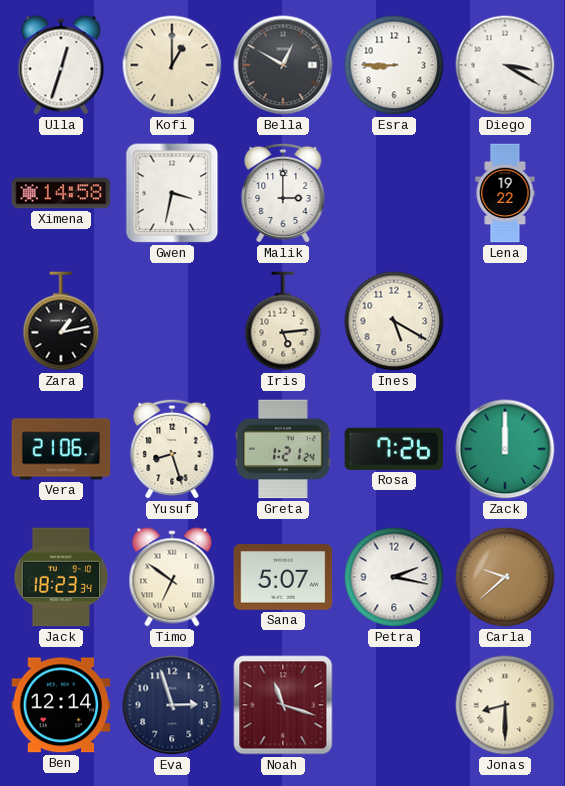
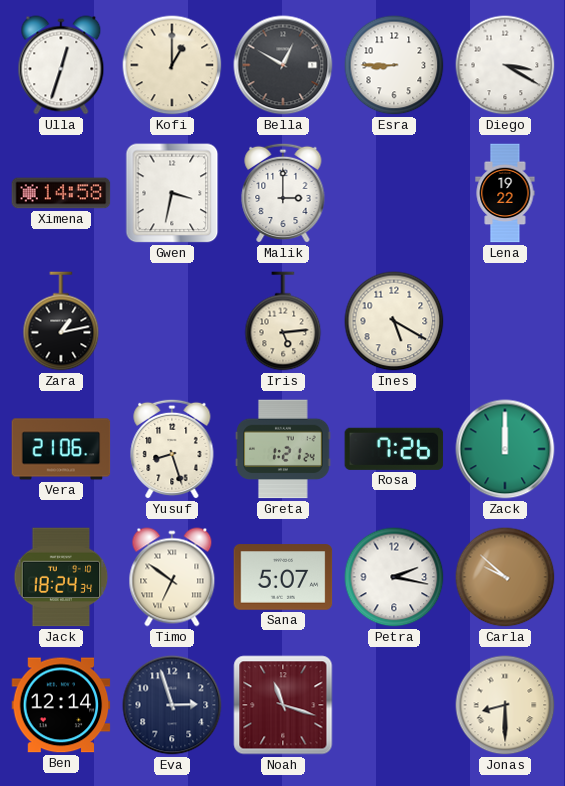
Jack: 18:23 -> 18:24 (61, 577)
Carla: 9:38 -> 9:52 (505, 577)
